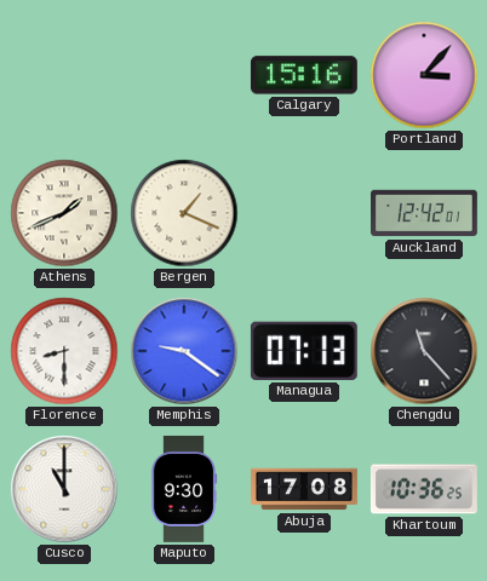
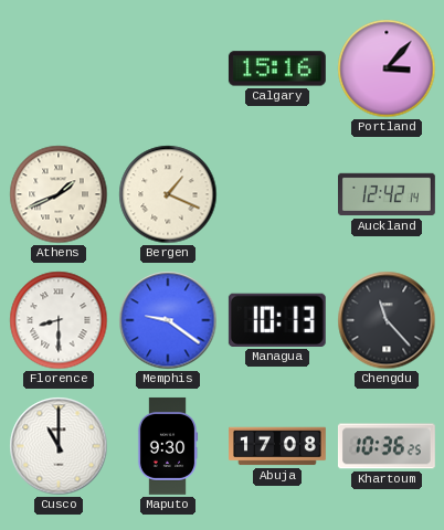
Auckland: 12:42:01 -> 12:42:14 (388, 194)
Managua: 07:13 -> 10:13 (277, 320)
